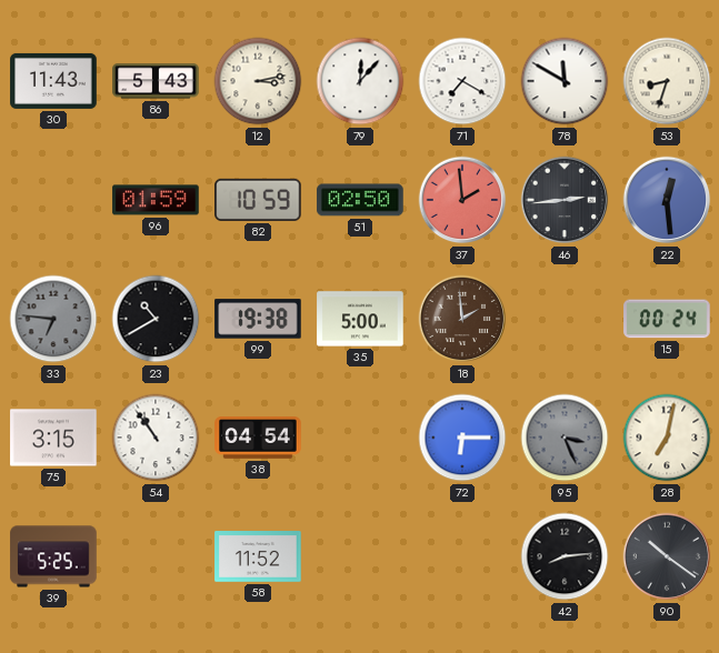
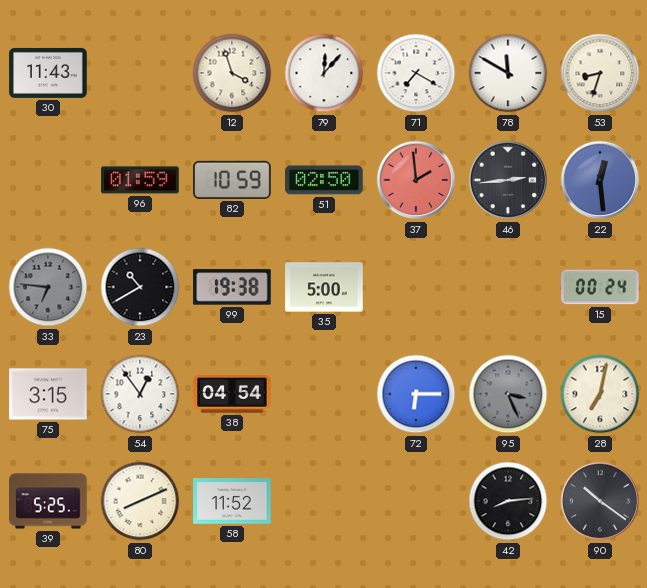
86: 5:43 -> none (156, 81)
12: 3:13 -> 3:57 (232, 73)
18: 1:59 -> none (462, 319)
54: 10:54 -> 12:54 (140, 394)
80: none -> 8:11 (140, 501)
